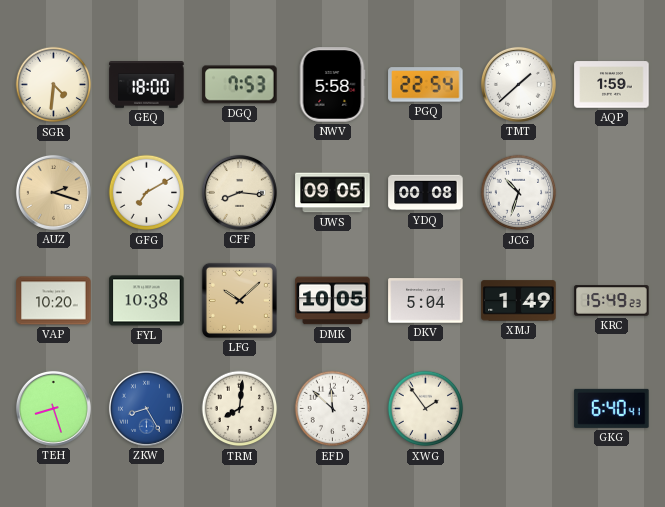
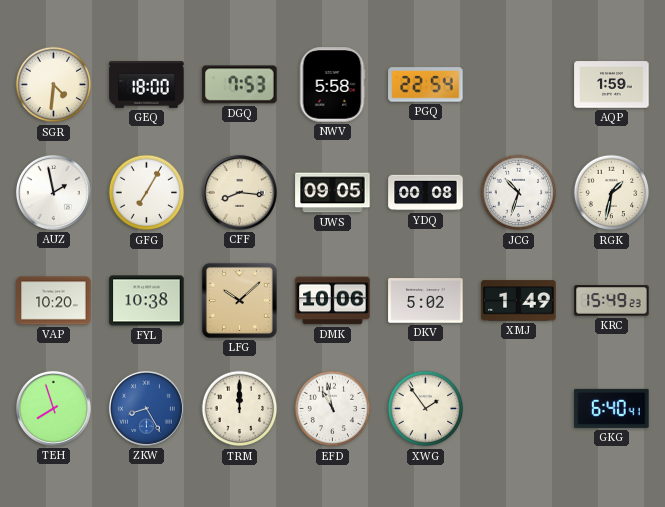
TMT: 1:38 -> none (518, 84)
AUZ: 2:18 -> 1:58 (53, 192)
AUZ dial: champagne -> white (53, 192)
GFG: 7:10 -> 7:05 (147, 193)
RGK: none -> 1:32 (612, 193)
DMK: 10:05 -> 10:06 (333, 301)
DKV: 5:04 -> 5:02 (426, 301)
TEH: 8:27 -> 7:57 (53, 408)
TRM: 8:01 -> 12:00 (240, 409)
EFD: 11:52 -> 10:58 (333, 409)
